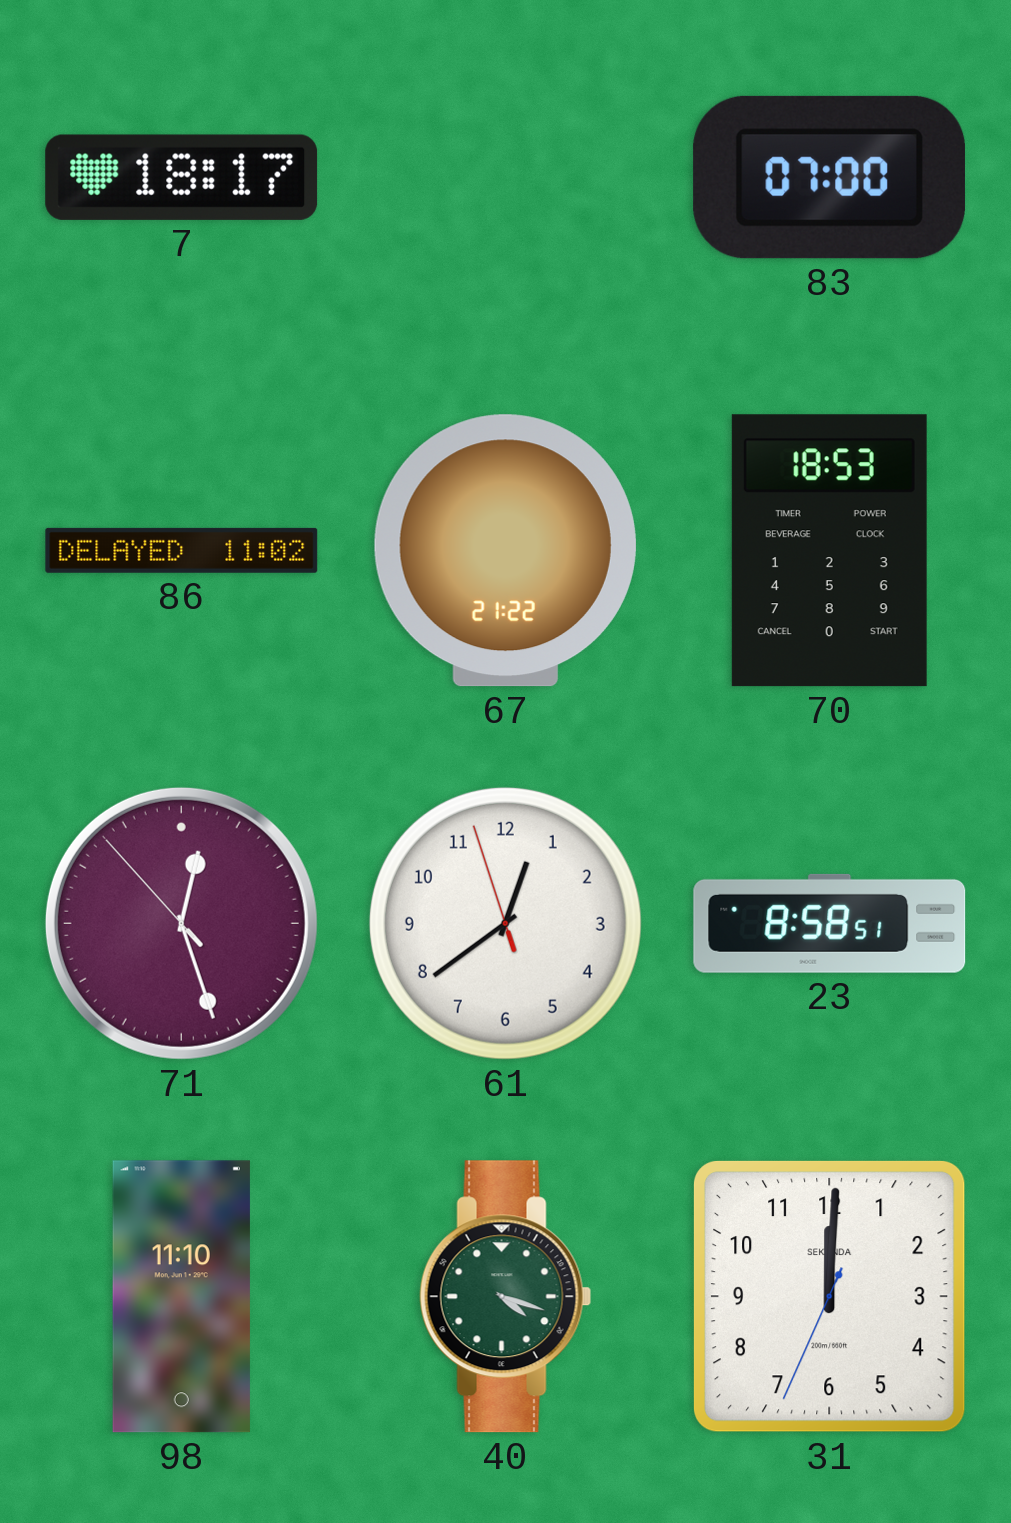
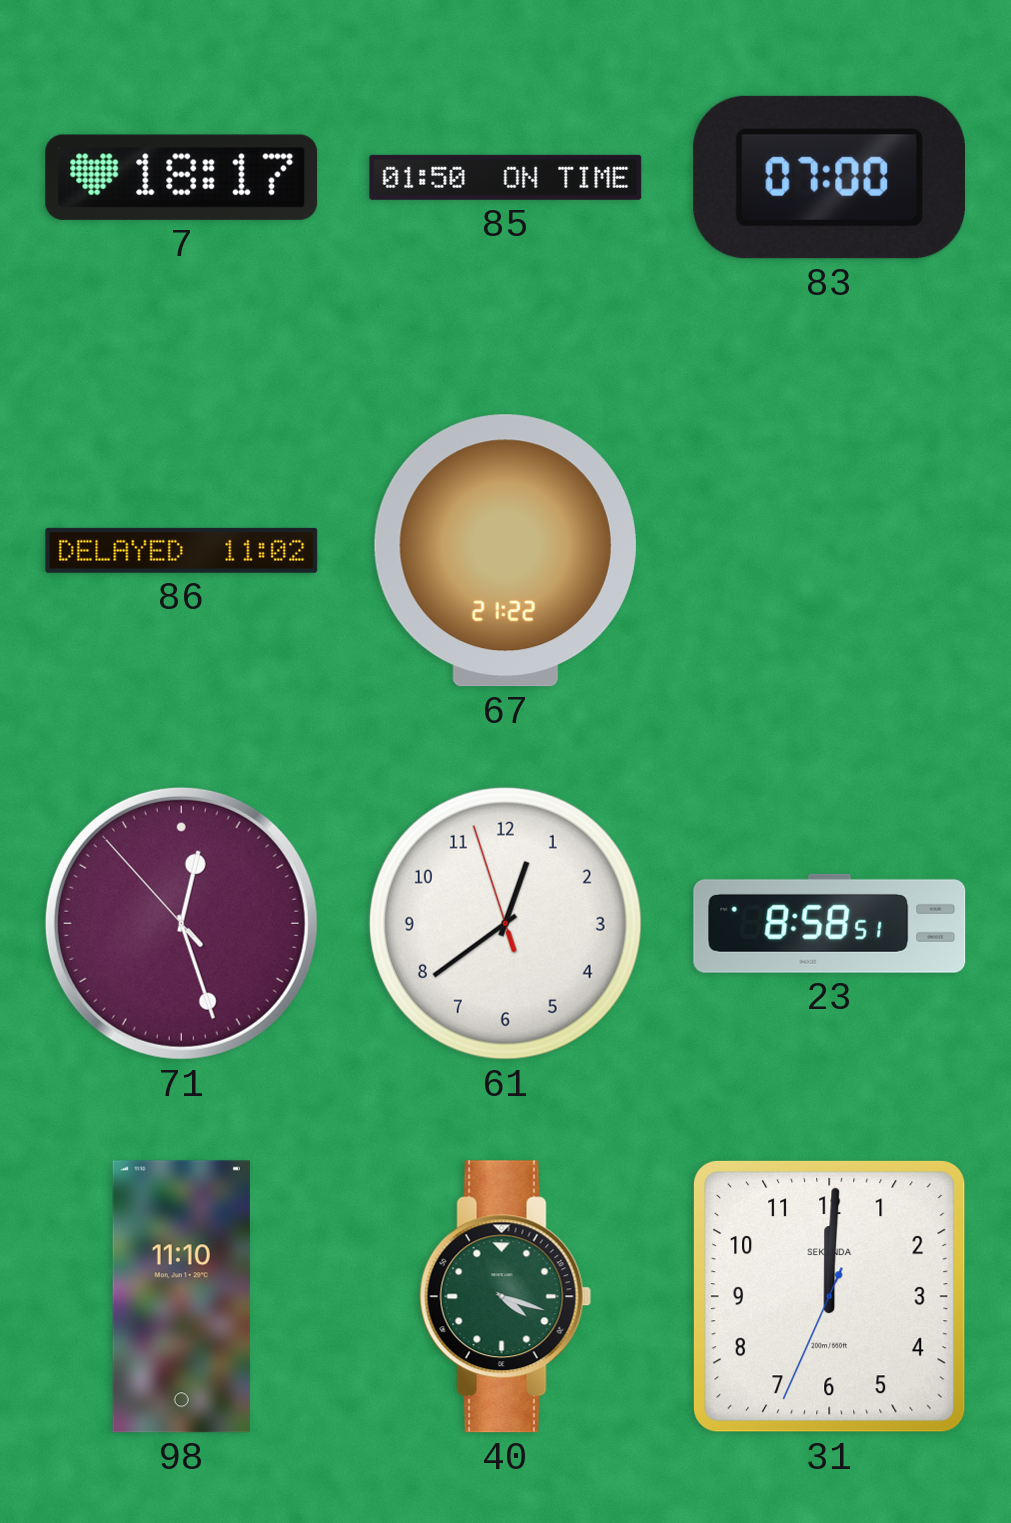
85: none -> 01:50 (506, 177)
70: 18:53 -> none (829, 551)
